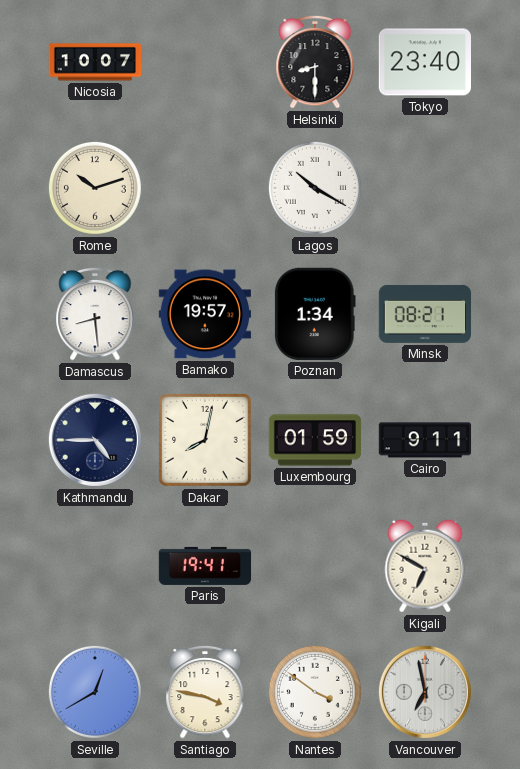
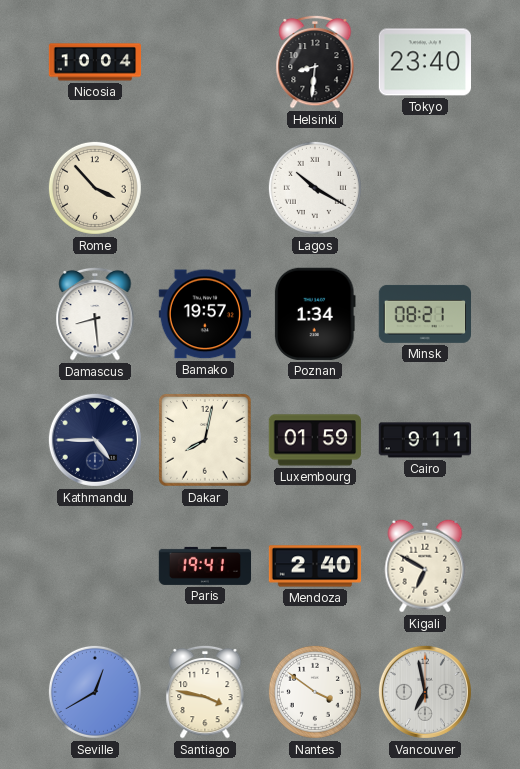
Nicosia: 10:07 -> 10:04 (95, 62)
Helsinki: 8:30 -> 8:31 (315, 62)
Rome: 10:12 -> 3:53 (95, 188)
Mendoza: none -> 2:40 (315, 566)
